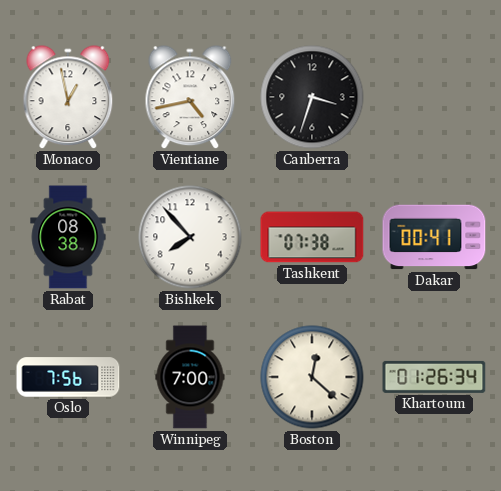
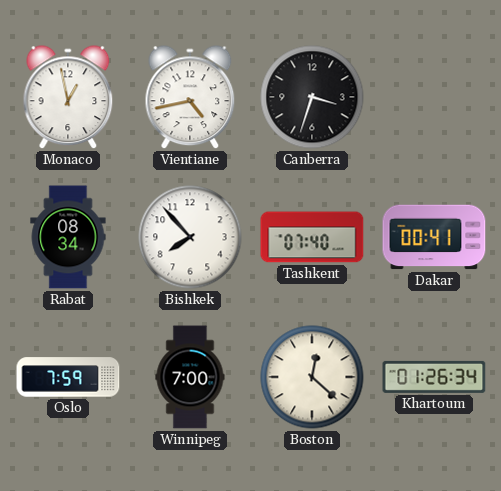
Rabat: 08:38 -> 08:34 (68, 237)
Tashkent: 07:38 -> 07:40 (312, 237)
Oslo: 7:56 -> 7:59 (68, 377)
